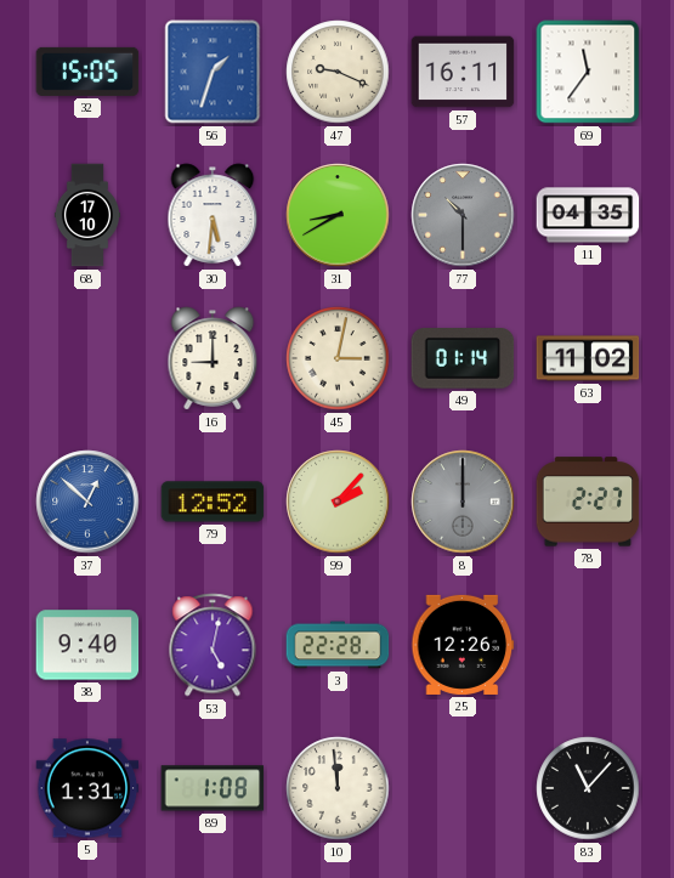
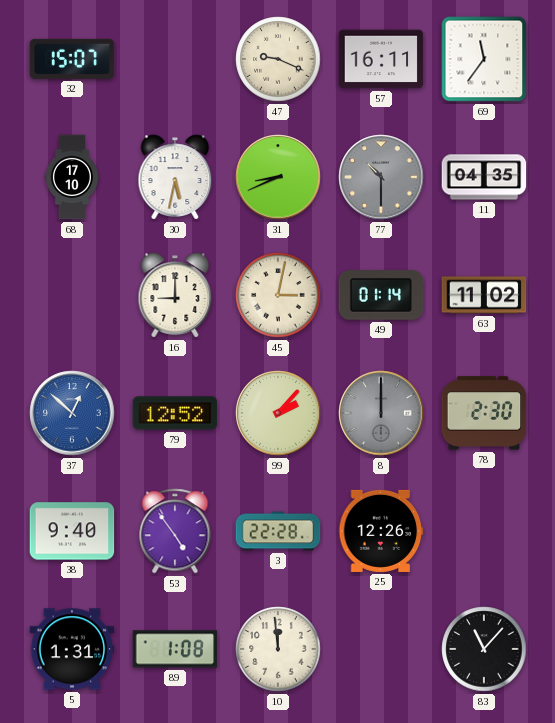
32: 15:05 -> 15:07 (72, 59)
56: 1:33 -> none (213, 72)
30: 5:31 -> 5:32 (175, 177)
31: 8:40 -> 8:41 (278, 177)
78: 2:27 -> 2:30 (484, 413)
53: 5:02 -> 4:54 (175, 531)
